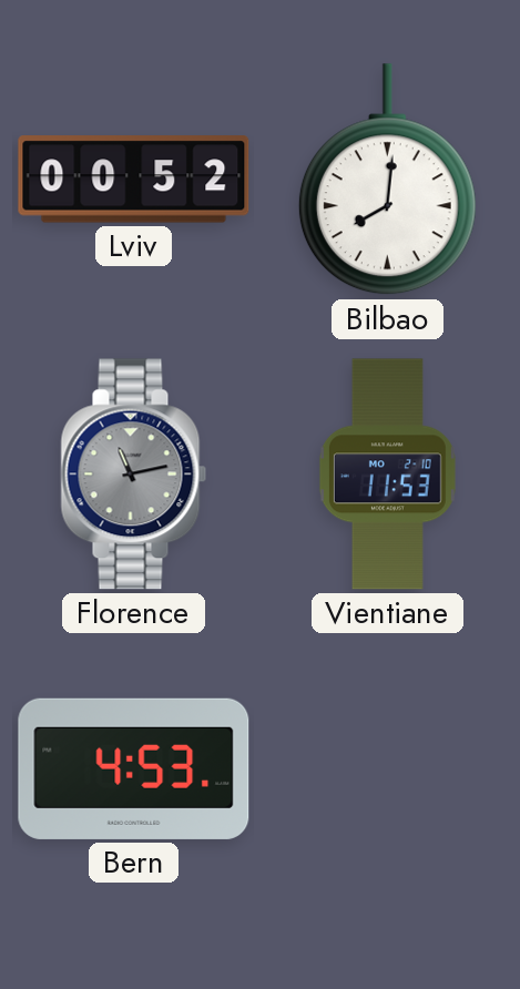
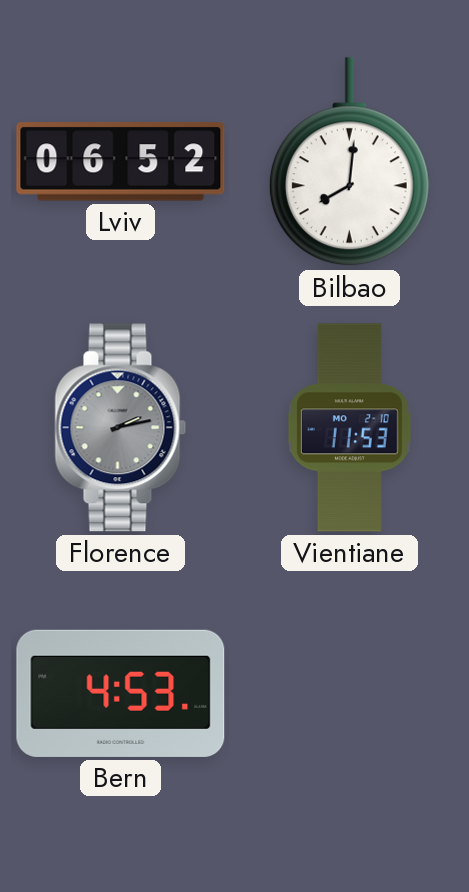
Lviv: 00:52 -> 06:52 (121, 162)
Florence: 11:13 -> 2:13 (121, 428)
